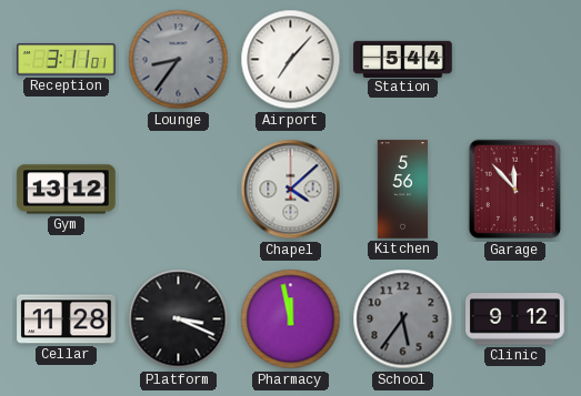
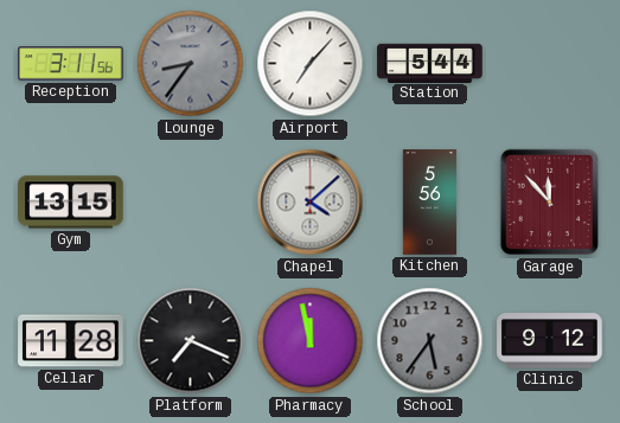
Reception: 3:11:01 -> 3:11:56 (71, 64)
Gym: 13:12 -> 13:15 (71, 203)
Platform: 3:19 -> 7:19 (191, 341)
